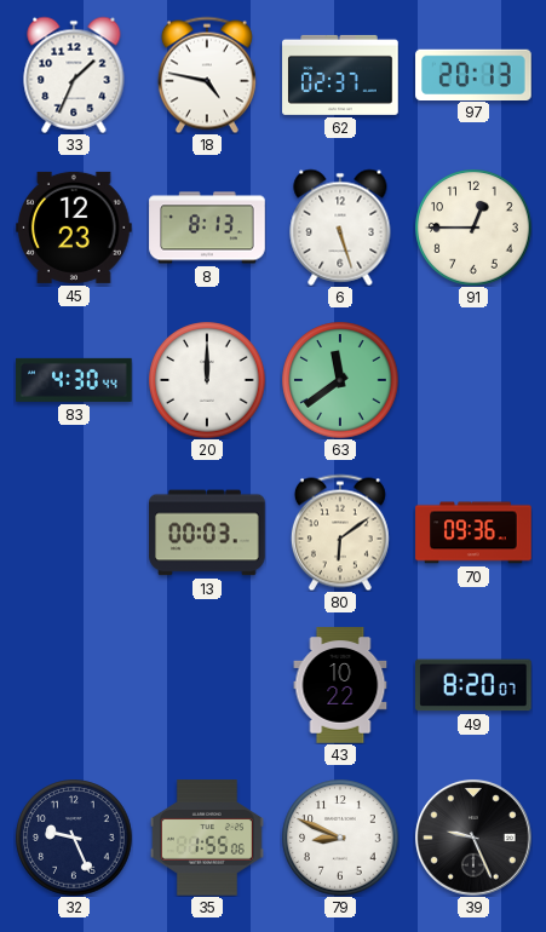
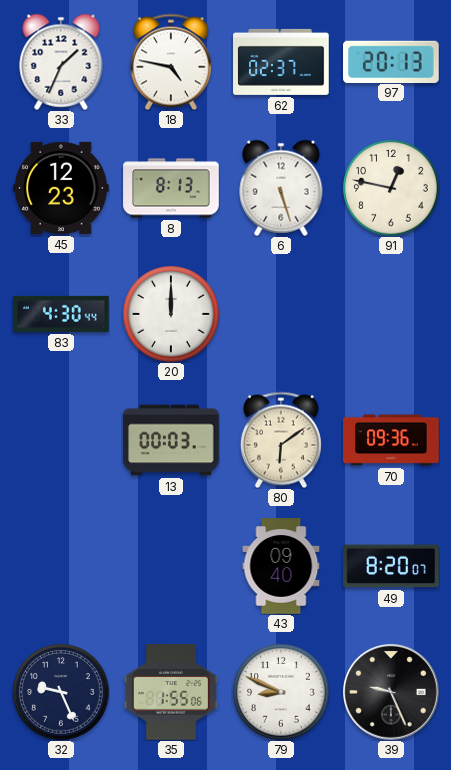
91: 12:45 -> 12:47 (391, 188)
63: 11:39 -> none (340, 380)
43: 10:22 -> 09:40 (281, 566)
